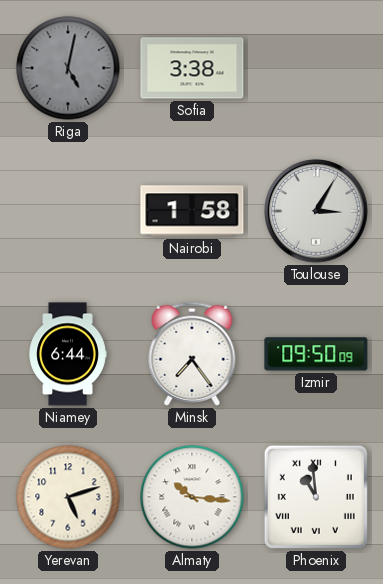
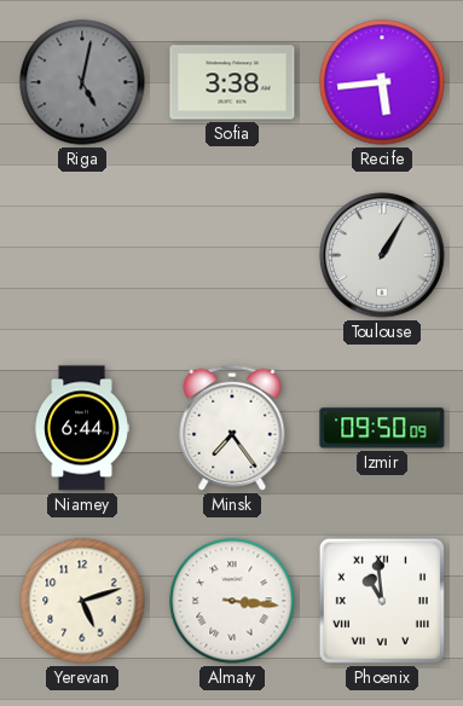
Recife: none -> 5:44 (382, 82)
Nairobi: 1:58 -> none (192, 211)
Toulouse: 3:05 -> 1:05 (382, 255)
Almaty: 10:16 -> 3:16 (232, 601)
